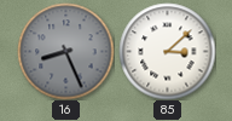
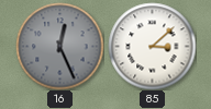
16: 8:26 -> 12:26 (59, 46)
